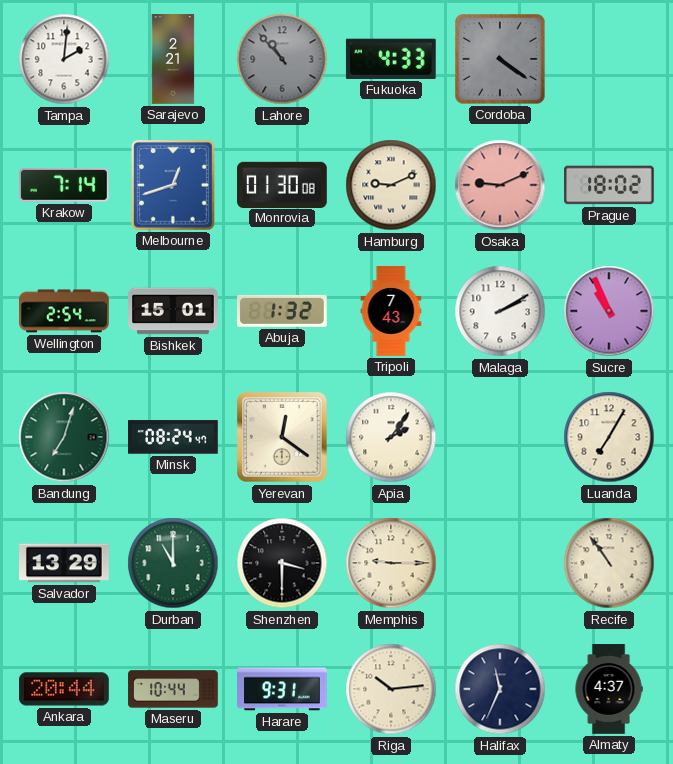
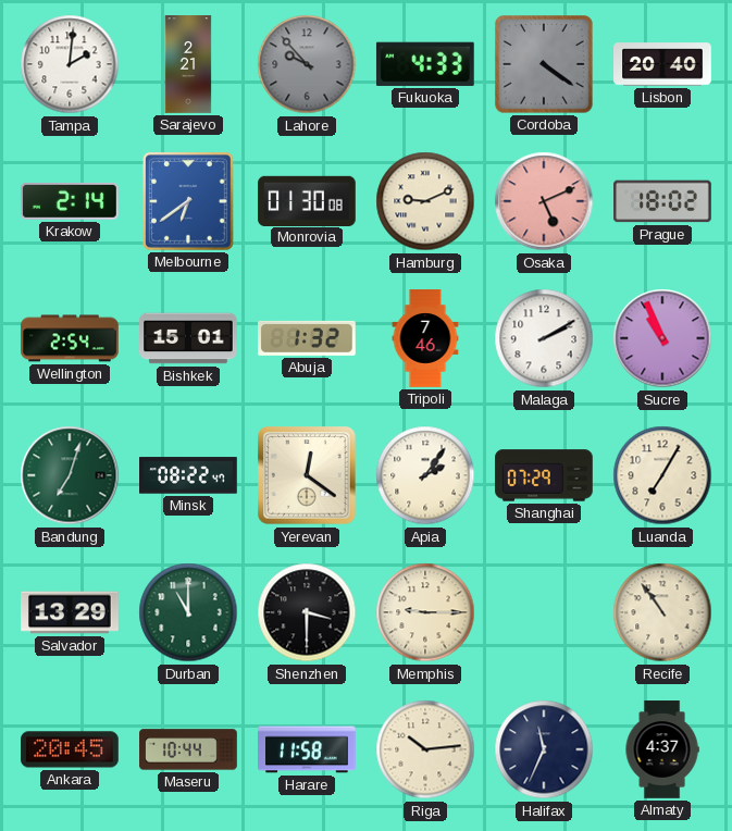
Lahore: 10:53 -> 9:53 (307, 64)
Lisbon: none -> 20:40 (662, 64)
Krakow: 7:14 -> 2:14 (71, 202)
Melbourne: 12:42 -> 6:39 (188, 201)
Osaka: 9:11 -> 5:11 (544, 201)
Tripoli: 7:43 -> 7:46 (425, 338)
Minsk: 08:24 -> 08:22 (189, 475)
Shanghai: none -> 07:29 (544, 475)
Ankara: 20:44 -> 20:45 (71, 749)
Harare: 9:31 -> 11:58 (307, 749)
